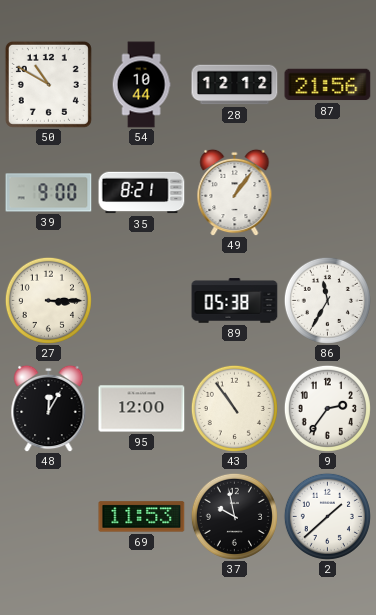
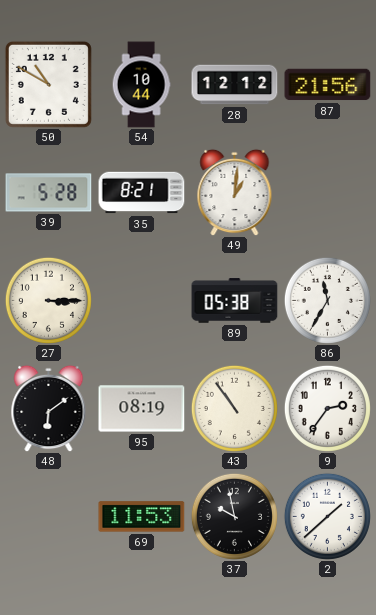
39: 9:00 -> 5:28 (49, 193)
49: 1:06 -> 1:01 (235, 192)
48: 12:05 -> 6:09 (49, 408)
95: 12:00 -> 08:19 (142, 409)
